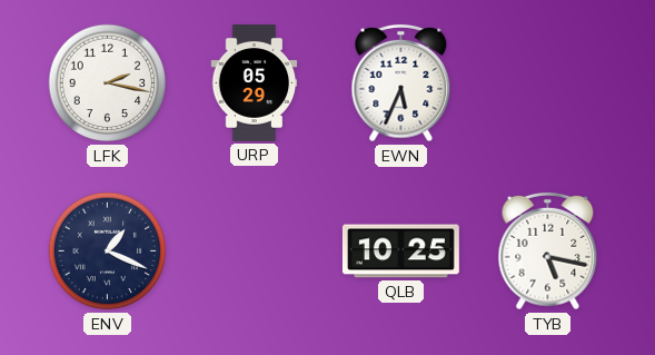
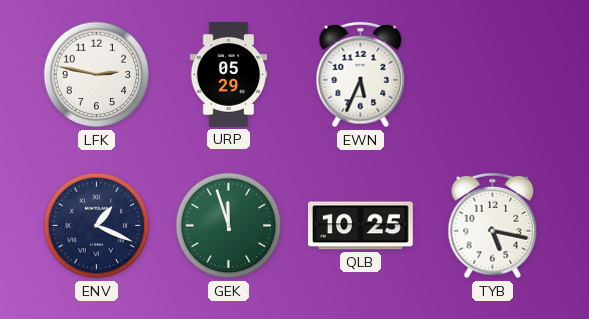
LFK: 2:17 -> 2:47 (97, 75)
GEK: none -> 11:57 (229, 226)
